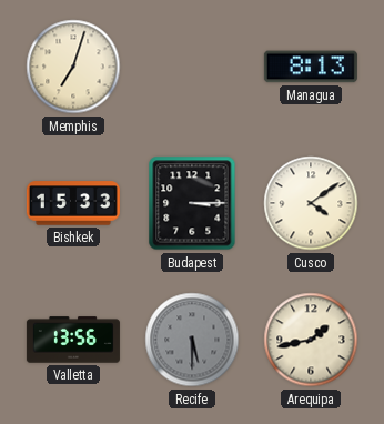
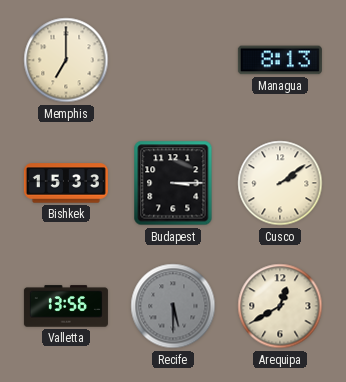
Memphis: 7:03 -> 7:00 (66, 60)
Cusco: 4:09 -> 2:09 (280, 183)
Arequipa: 1:43 -> 12:40 (280, 306)
